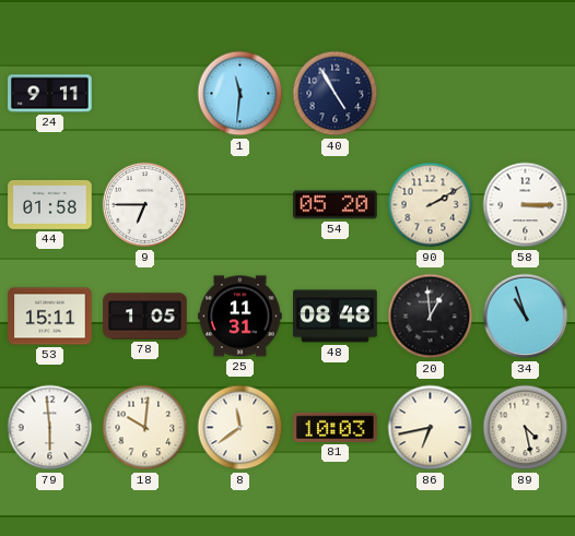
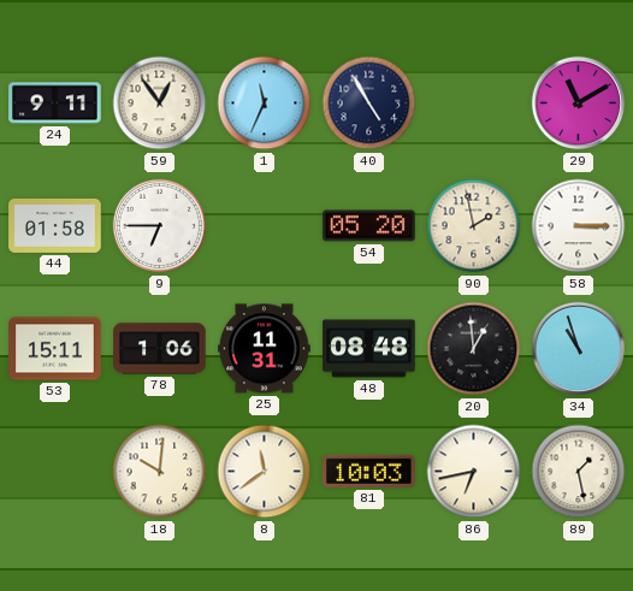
59: none -> 12:54 (160, 104)
1: 11:31 -> 11:34 (265, 104)
29: none -> 11:10 (579, 104)
90: 2:10 -> 1:58 (474, 226)
78: 1:05 -> 1:06 (160, 349)
79: 5:59 -> none (50, 428)
89: 4:28 -> 1:28 (579, 472)
